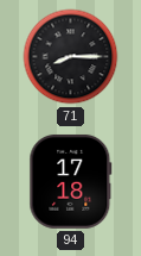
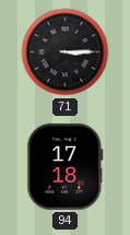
71: 8:15 -> 3:15 (66, 52)
